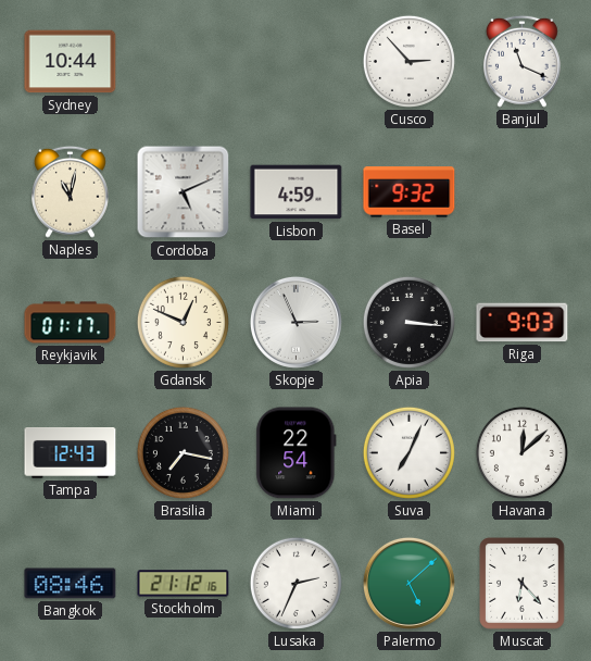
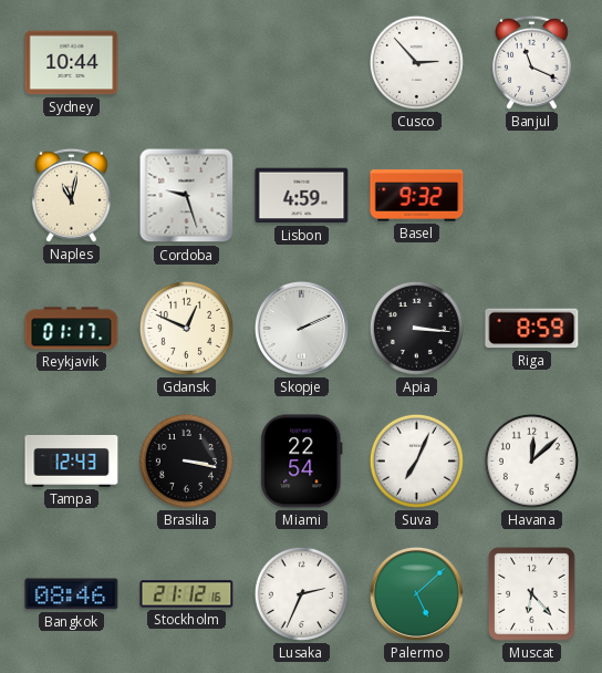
Cordoba: 5:11 -> 9:27 (187, 196)
Skopje: 2:56 -> 2:11 (301, 328)
Riga: 9:03 -> 8:59 (532, 329)
Brasilia: 7:17 -> 3:17 (186, 460)
